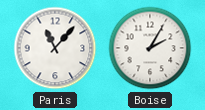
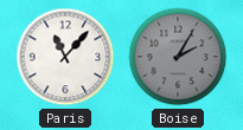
Boise dial: white -> grey (178, 57)
